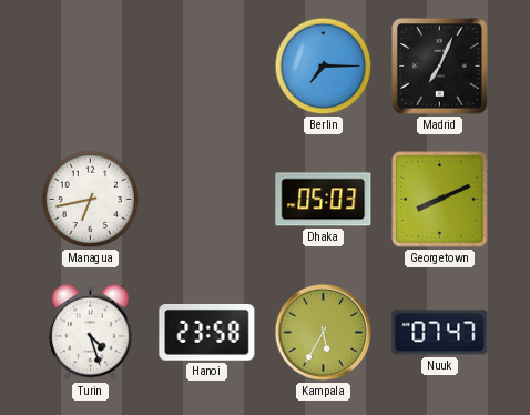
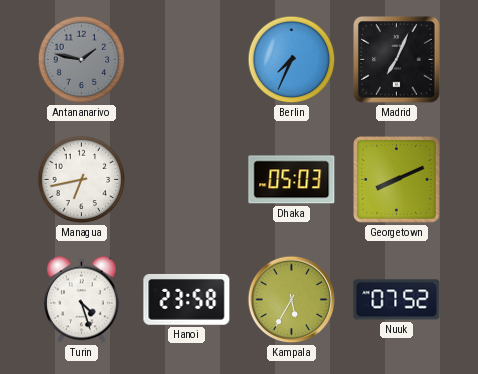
Antananarivo: none -> 1:47 (82, 60)
Berlin: 7:15 -> 7:34 (292, 60)
Nuuk: 07:47 -> 07:52 (397, 300)
